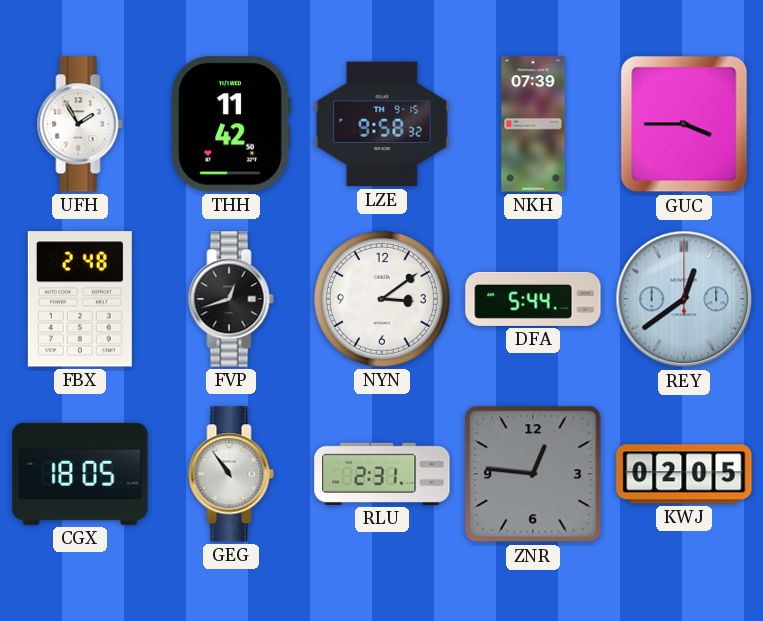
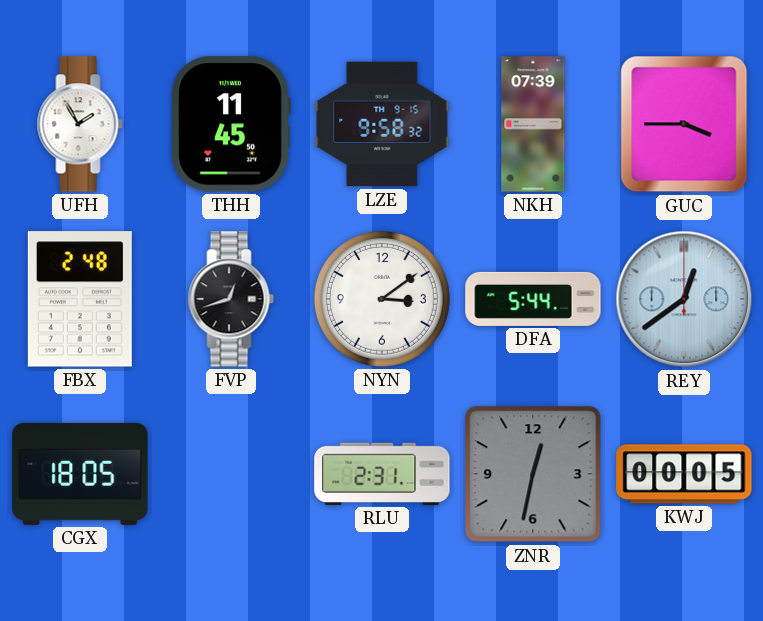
THH: 11:42 -> 11:45 (231, 124)
GEG: 10:54 -> none (231, 474)
ZNR: 12:46 -> 12:32 (533, 474)
KWJ: 02:05 -> 00:05 (684, 474)
